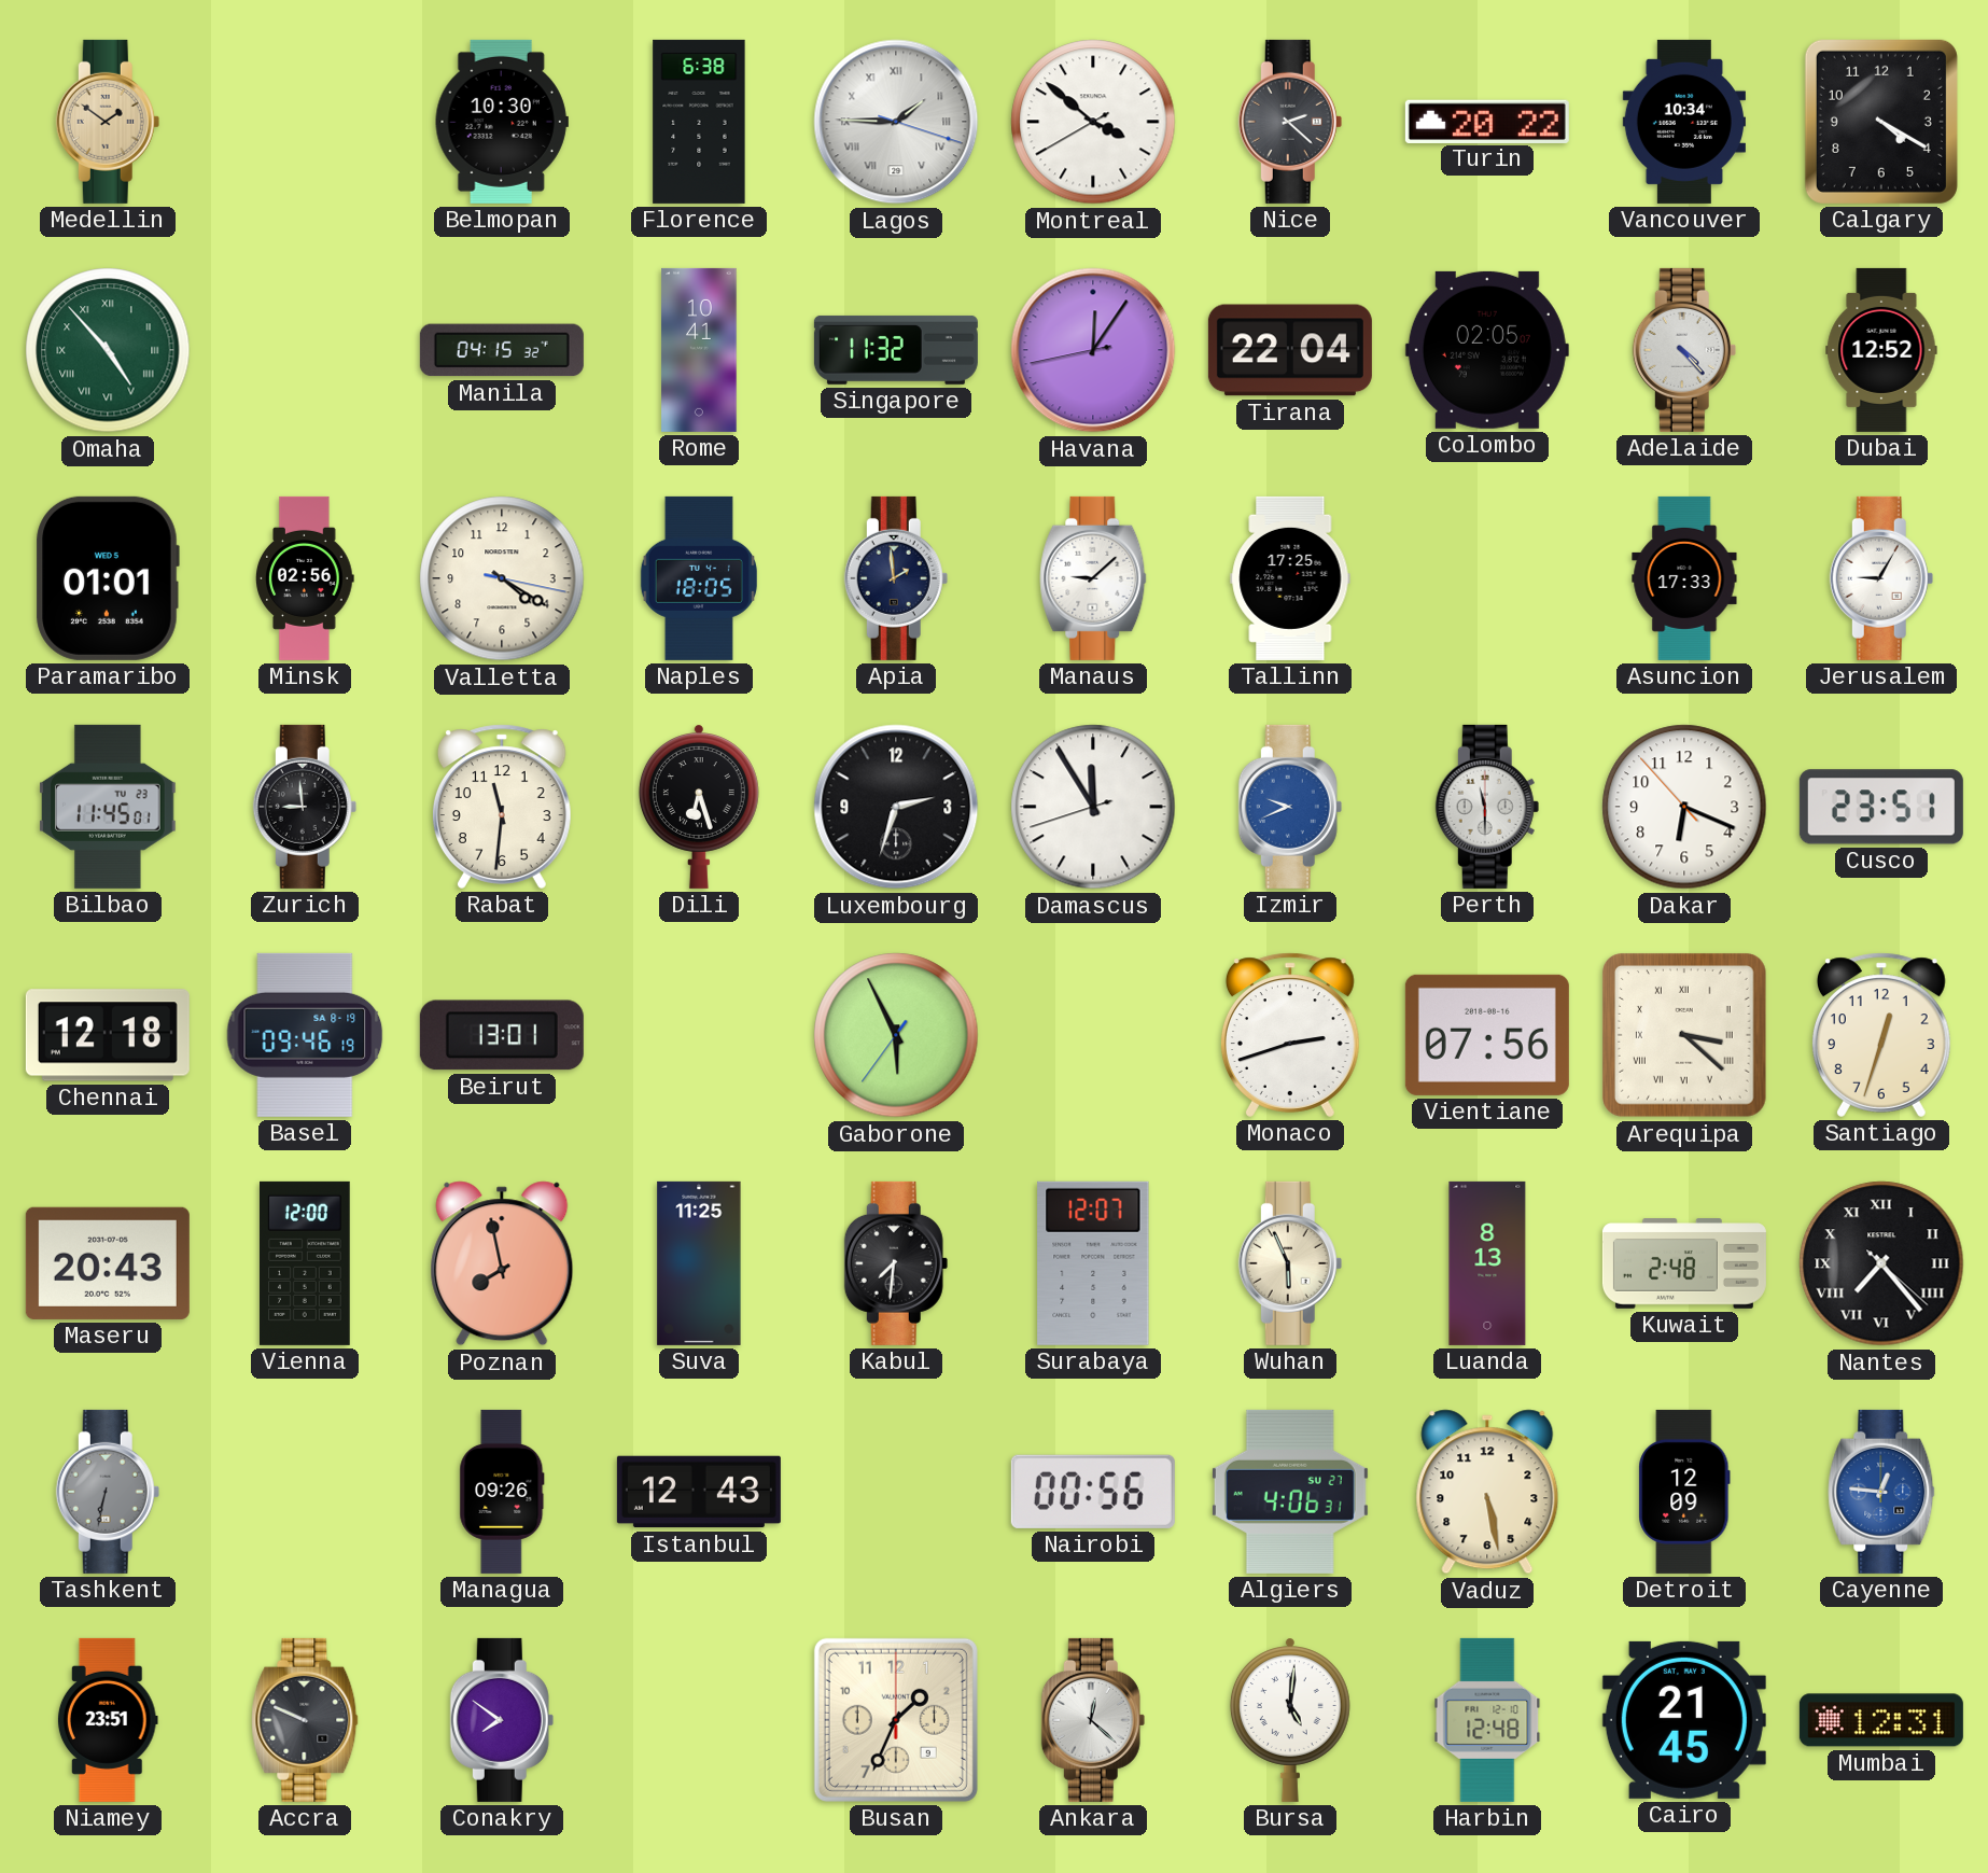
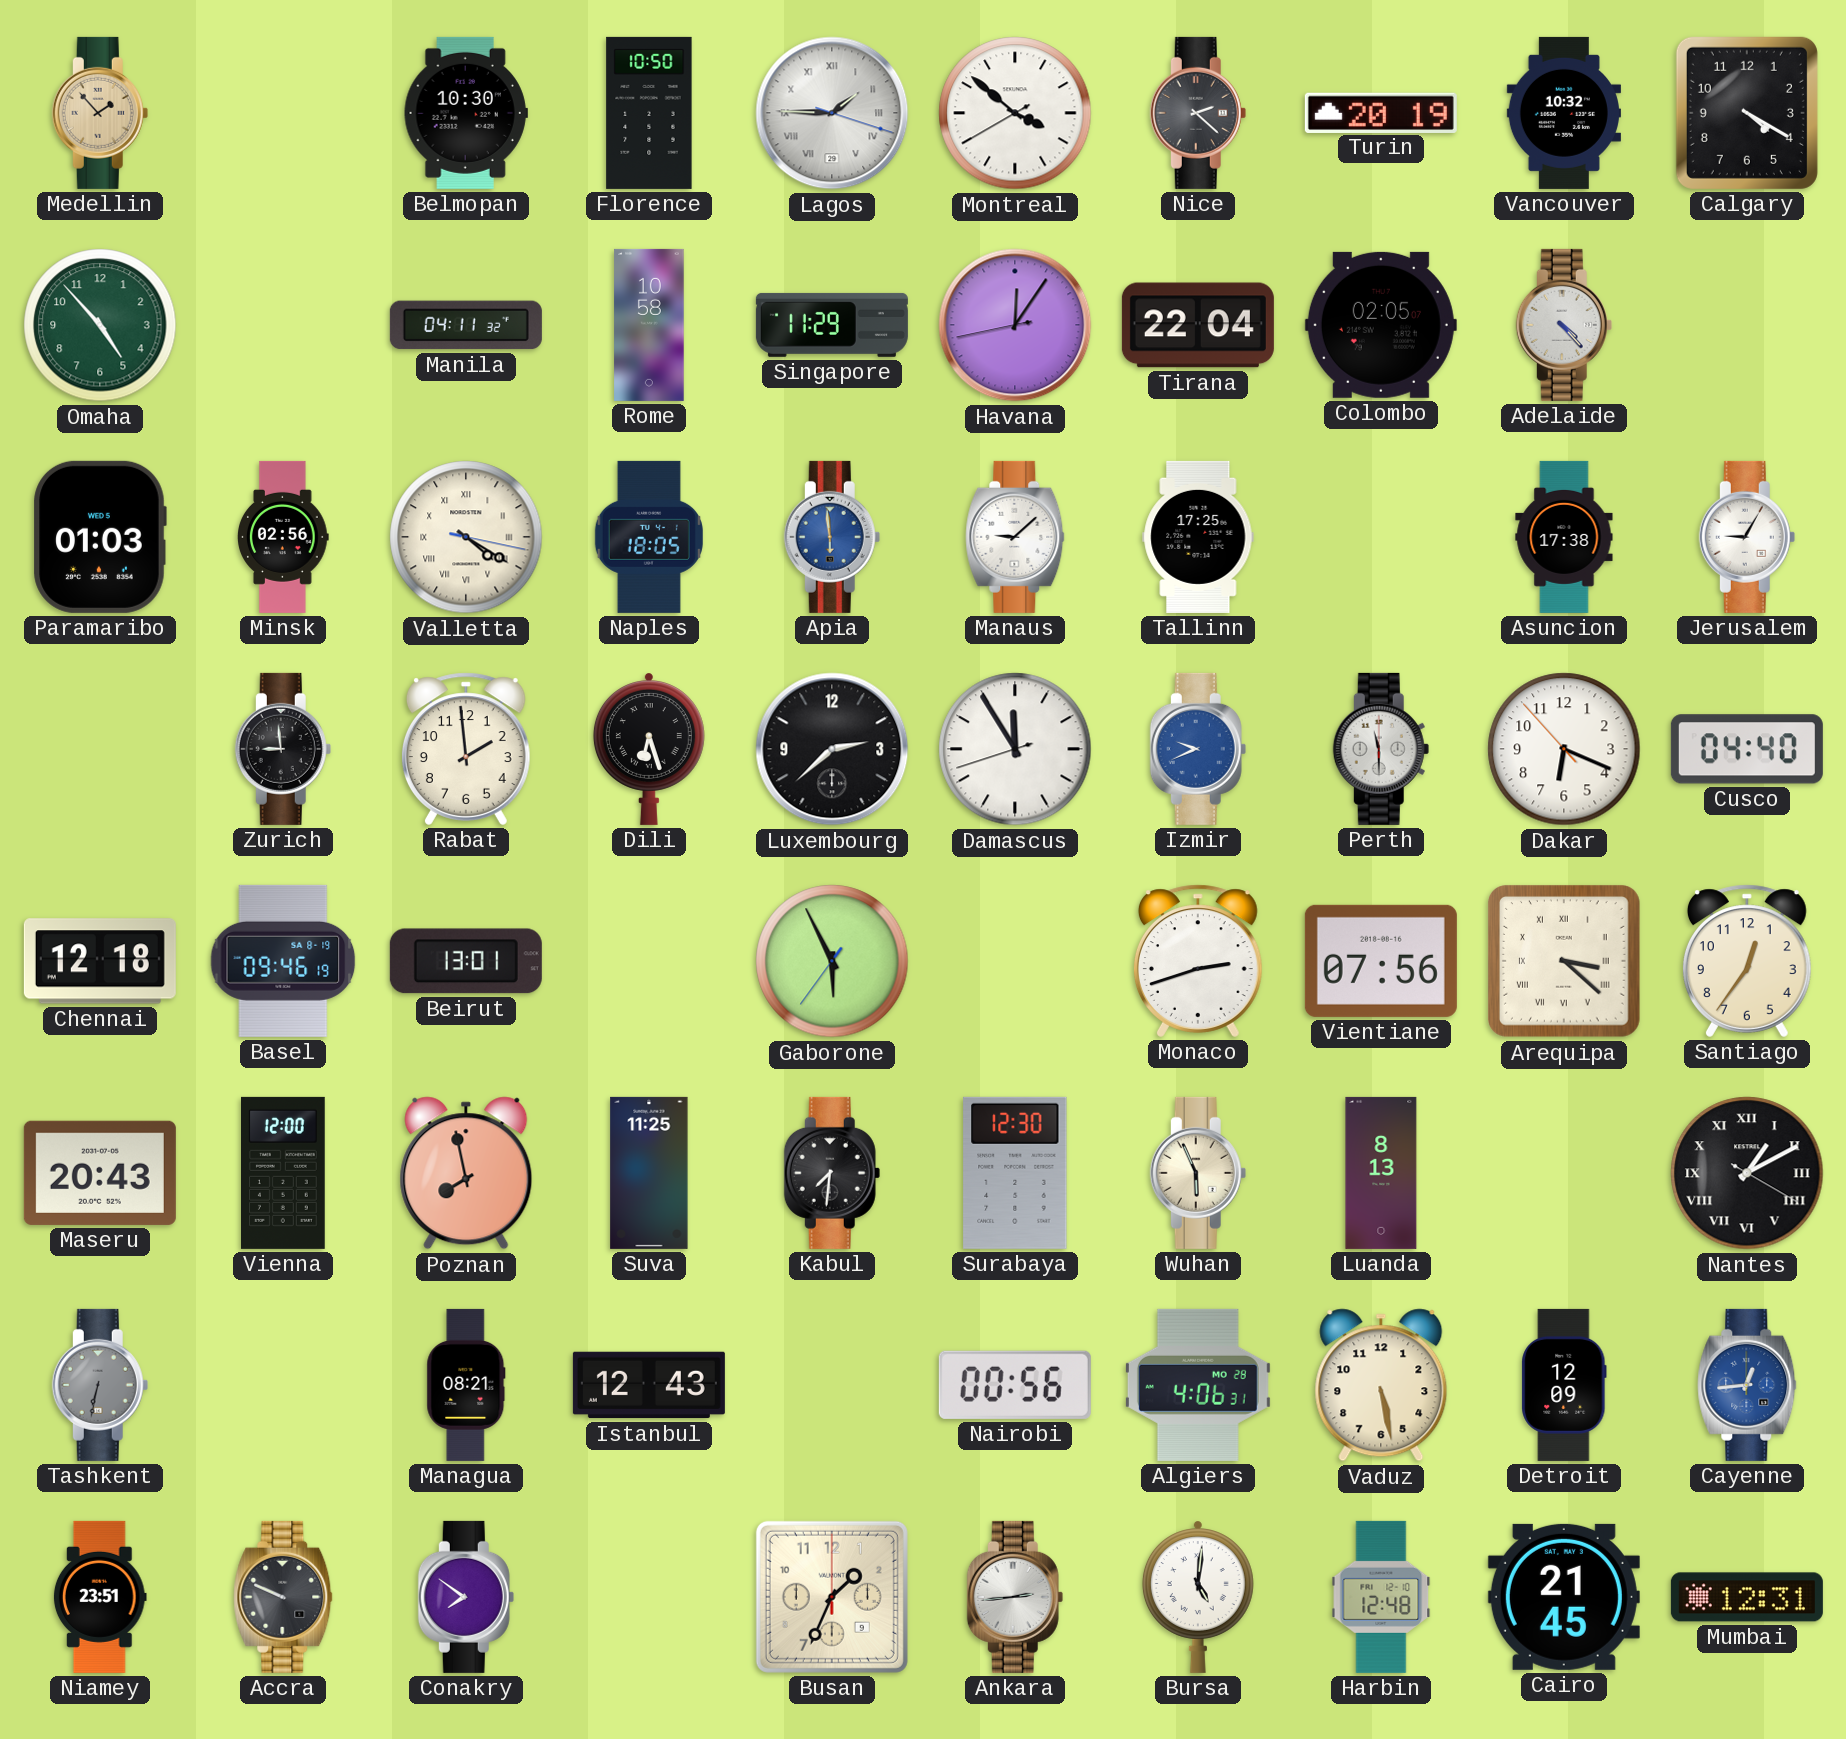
Medellin: 1:51 -> 1:53 (100, 113)
Florence: 6:38 -> 10:50 (649, 113)
Turin: 20:22 -> 20:19 (1381, 112)
Vancouver: 10:34 -> 10:32 (1564, 113)
Omaha numerals: Roman -> Arabic (100, 325)
Manila: 04:15 -> 04:11 (466, 325)
Rome: 10:41 -> 10:58 (649, 325)
Singapore: 11:32 -> 11:29 (832, 325)
Dubai: 12:52 -> none (1881, 350)
Paramaribo: 01:01 -> 01:03 (100, 537)
Valletta numerals: Arabic -> Roman (466, 537)
Apia: 1:59 -> 5:59 (832, 537)
Apia dial: navy -> blue (832, 537)
Asuncion: 17:33 -> 17:38 (1564, 537)
Bilbao: 11:45 -> none (109, 807)
Rabat: 11:31 -> 1:59 (466, 749)
Luxembourg: 2:33 -> 2:38 (832, 749)
Cusco: 23:51 -> 04:40 (1747, 749)
Santiago: 12:33 -> 12:36 (1747, 961)
Surabaya: 12:07 -> 12:30 (1015, 1173)
Kuwait: 2:48 -> none (1684, 1263)
Nantes: 7:23 -> 1:10 (1747, 1173)
Managua: 09:26 -> 08:21 (466, 1385)
Algiers date: SU 27 -> MO 28 (1198, 1385)
Cayenne: 12:46 -> 12:44 (1747, 1385)
Ankara: 12:22 -> 2:44 (1015, 1597)
